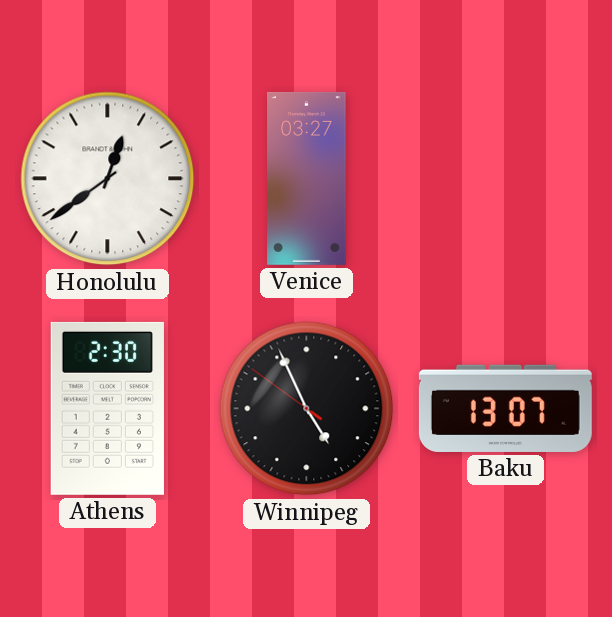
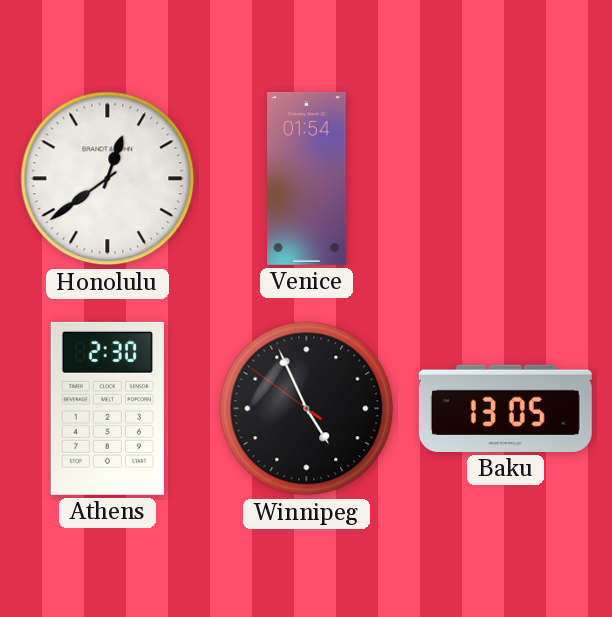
Venice: 03:27 -> 01:54 (307, 178)
Baku: 13:07 -> 13:05 (505, 408)
